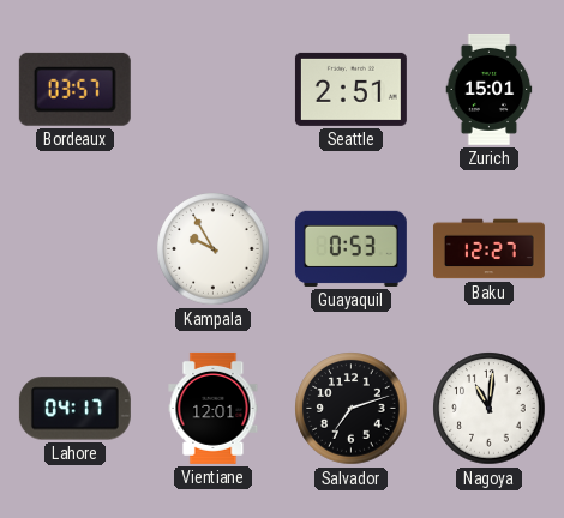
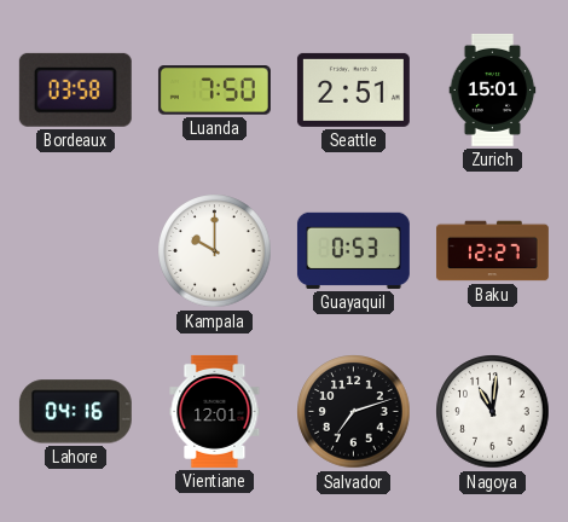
Bordeaux: 03:57 -> 03:58 (75, 89)
Luanda: none -> 7:50 (214, 91)
Kampala: 9:55 -> 10:00 (215, 251)
Lahore: 04:17 -> 04:16 (75, 412)
